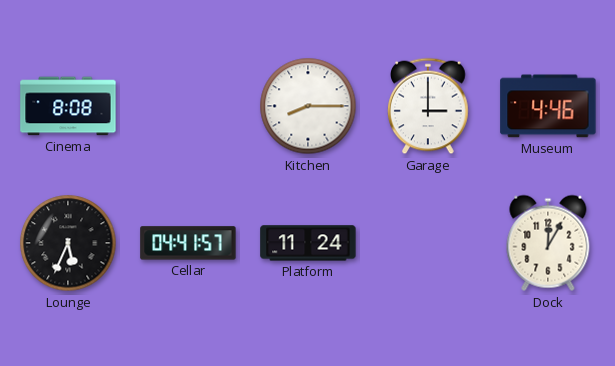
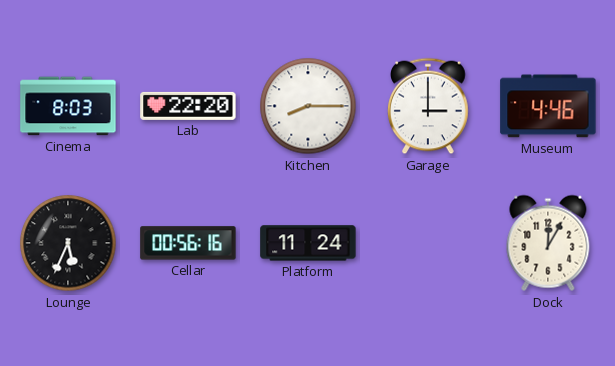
Cinema: 8:08 -> 8:03 (68, 106)
Lab: none -> 22:20 (188, 106)
Cellar: 04:41 -> 00:56 (188, 243)
